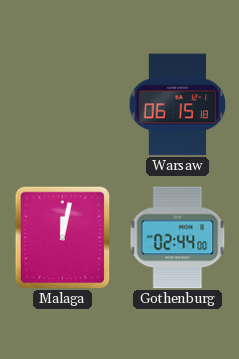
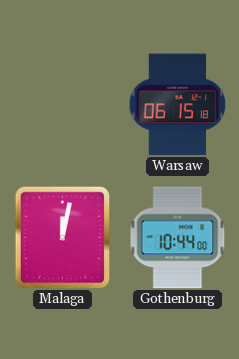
Gothenburg: 02:44 -> 10:44 (178, 238)
